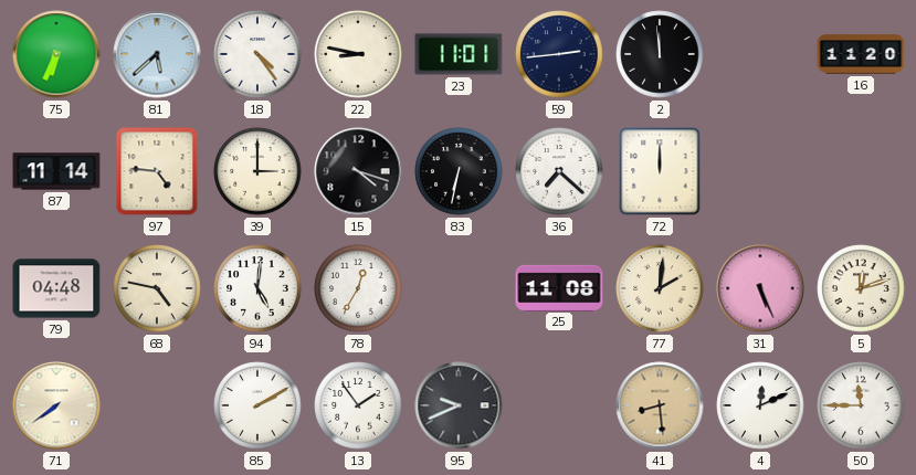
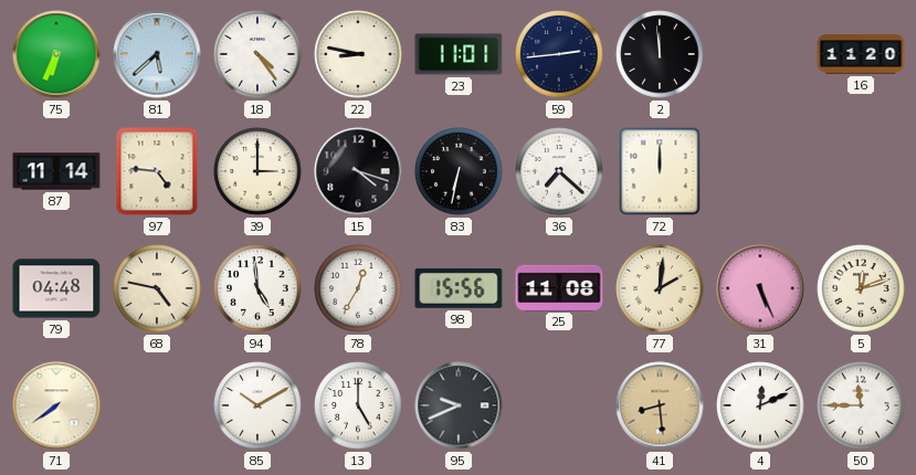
94: 5:01 -> 4:59 (257, 288)
98: none -> 15:56 (459, 288)
85: 2:10 -> 10:10 (257, 405)
13: 1:54 -> 5:00 (358, 405)
